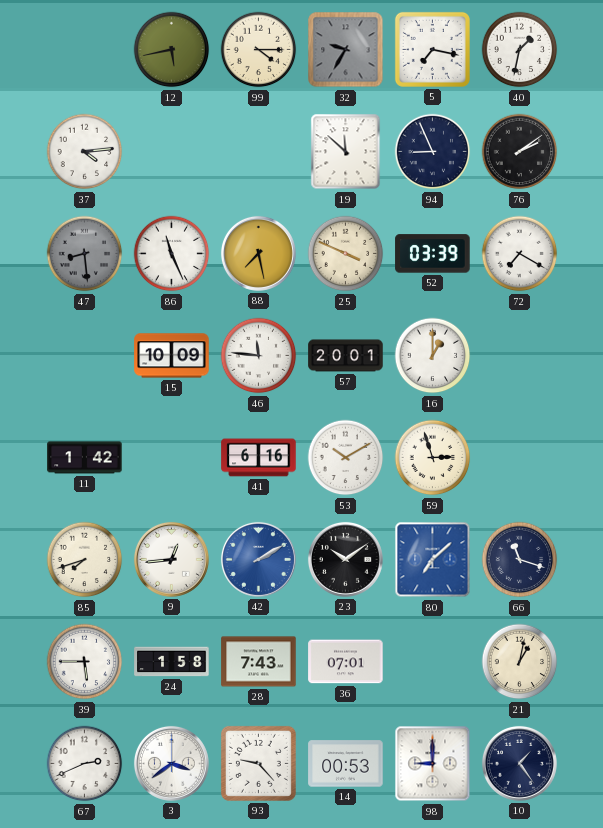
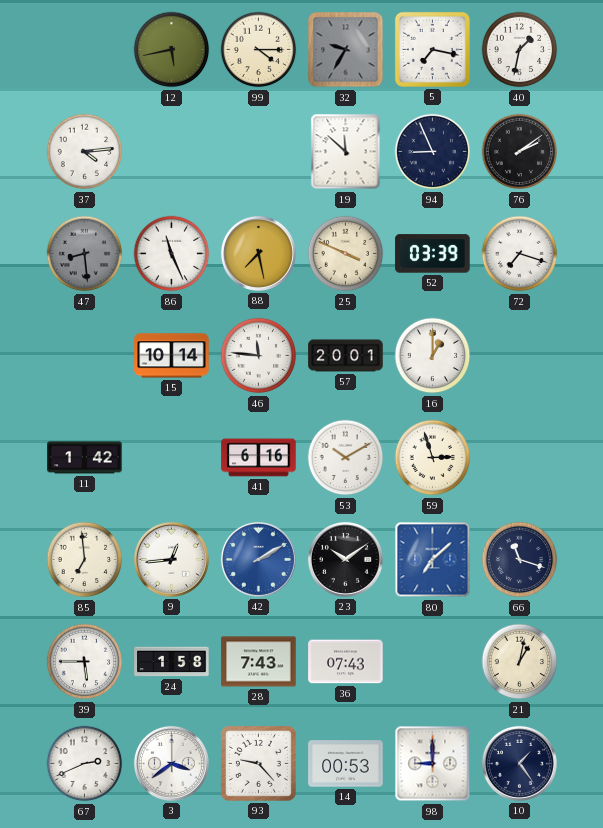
72: 7:20 -> 7:18 (520, 254)
15: 10:09 -> 10:14 (172, 356)
85: 7:42 -> 6:59 (85, 560)
36: 07:01 -> 07:43 (346, 662)
